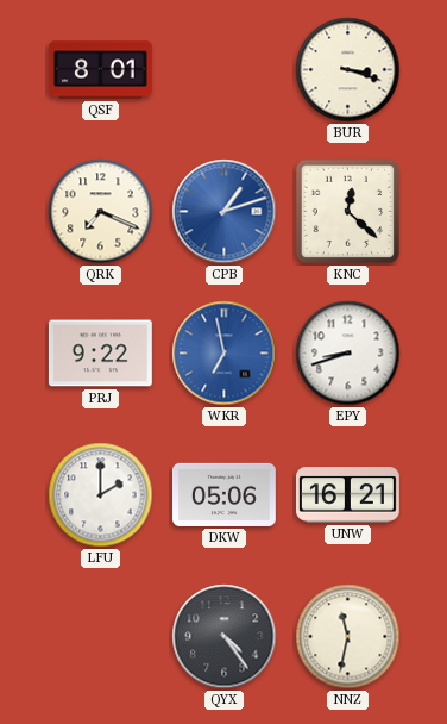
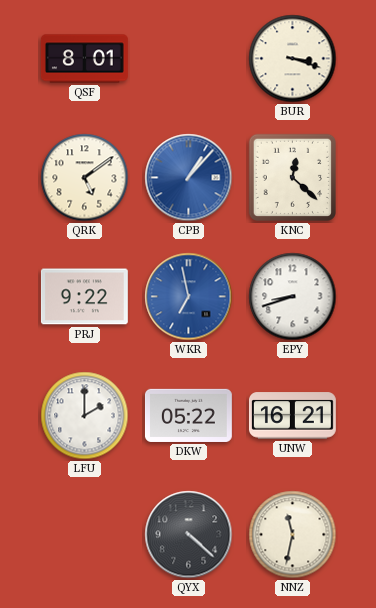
QRK: 7:19 -> 5:09 (85, 178)
CPB: 1:12 -> 1:07 (189, 178)
DKW: 05:06 -> 05:22 (188, 415)
QYX: 4:24 -> 4:22 (189, 535)
